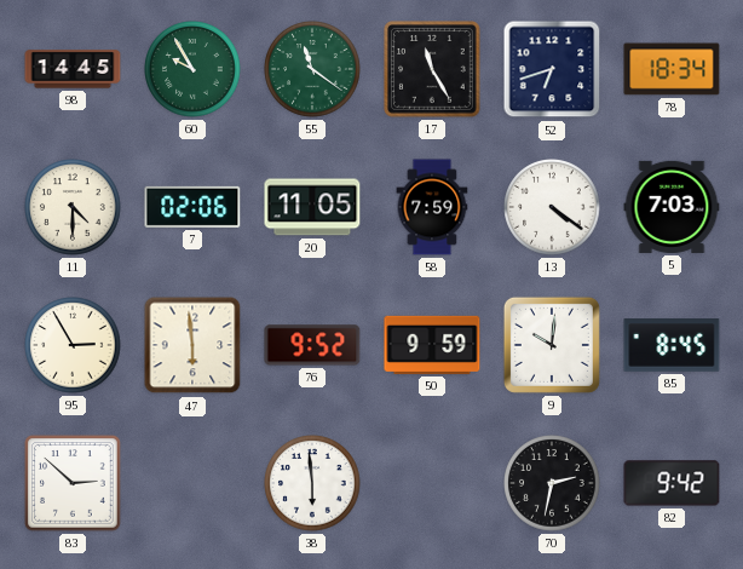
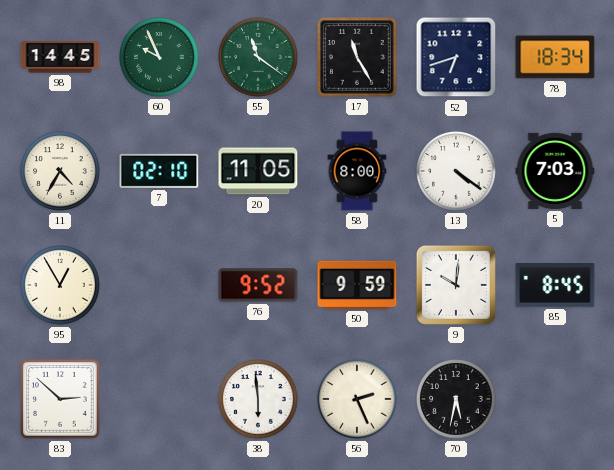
60: 9:55 -> 9:56 (159, 57)
11: 4:30 -> 4:35 (60, 171)
7: 02:06 -> 02:10 (159, 171)
58: 7:59 -> 8:00 (357, 171)
95: 2:55 -> 12:55 (60, 285)
47: 5:59 -> none (192, 345)
56: none -> 2:26 (357, 399)
70: 2:32 -> 5:32 (456, 399)
82: 9:42 -> none (672, 483)
